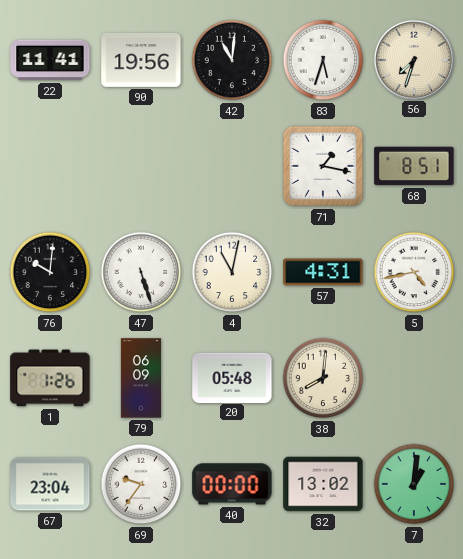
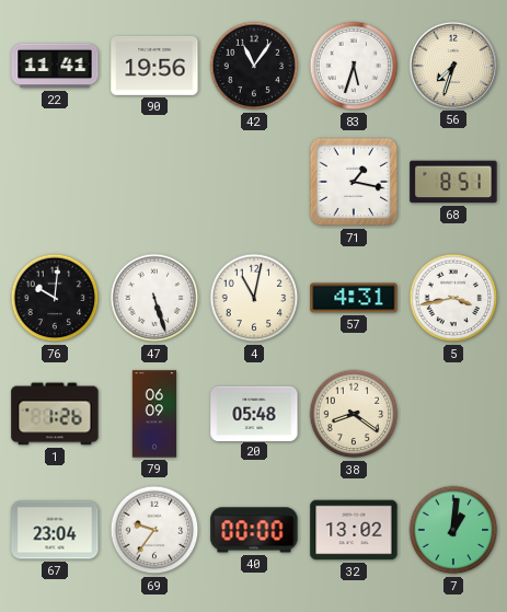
42: 11:01 -> 11:06 (254, 66)
5: 4:43 -> 3:43 (453, 298)
38: 8:01 -> 8:21 (354, 414)
